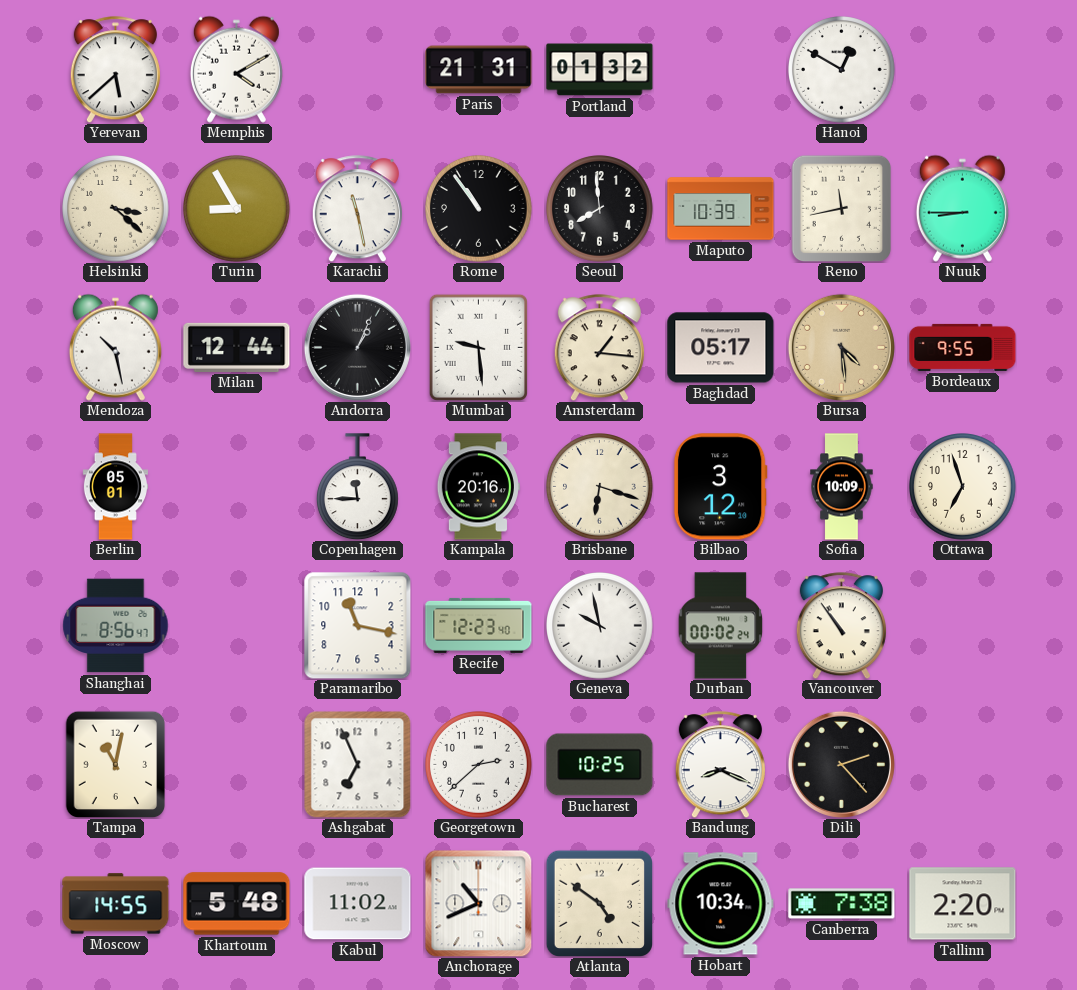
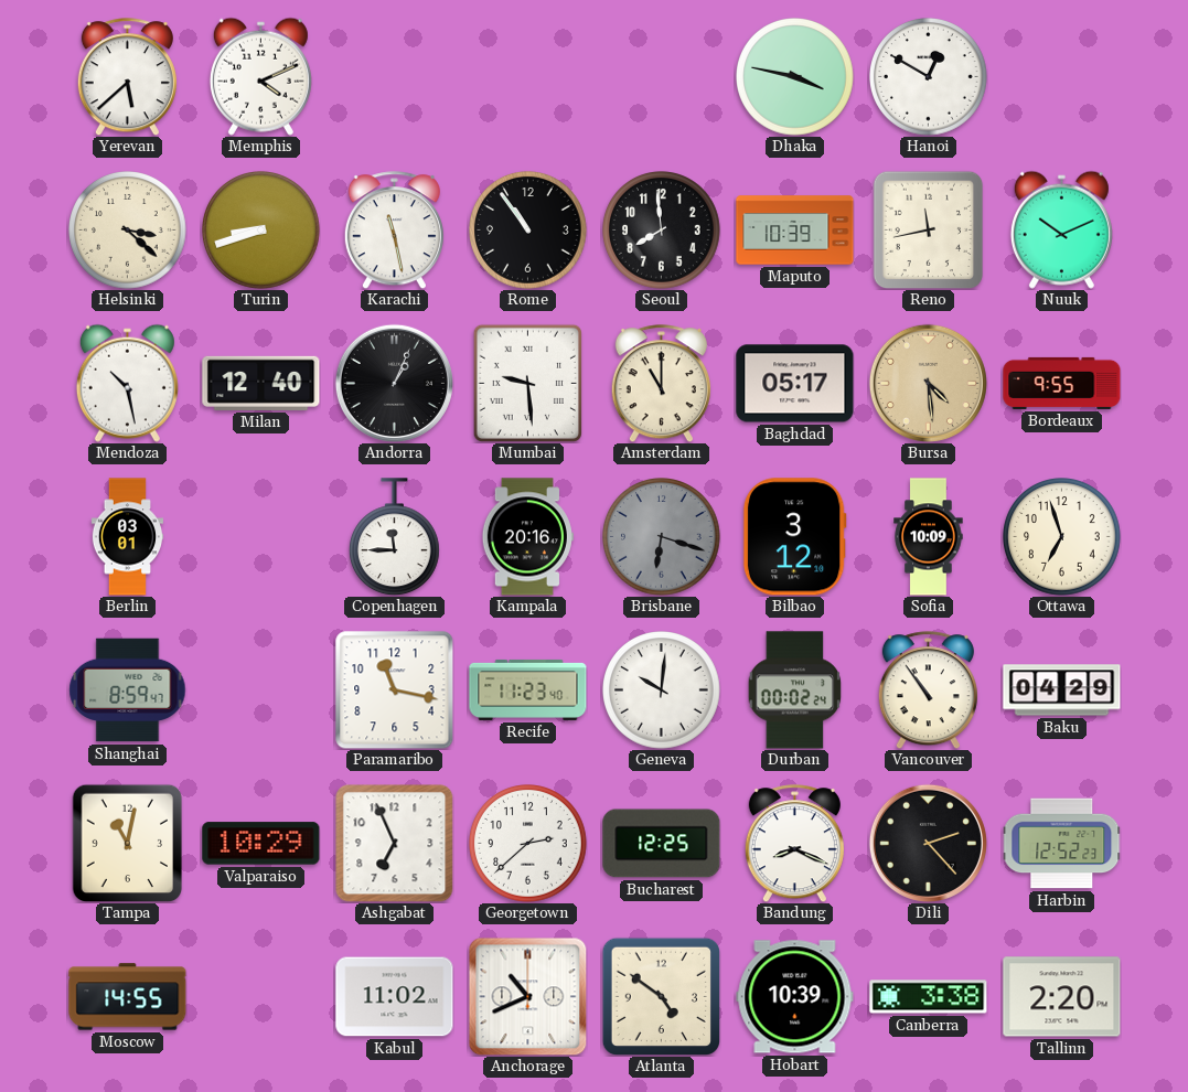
Memphis: 4:10 -> 4:11 (260, 76)
Paris: 21:31 -> none (479, 70)
Portland: 01:32 -> none (600, 70)
Dhaka: none -> 3:47 (795, 77)
Turin: 8:55 -> 8:42 (261, 231)
Nuuk: 8:45 -> 10:11 (1061, 229)
Milan: 12:44 -> 12:40 (261, 383)
Amsterdam: 1:16 -> 11:00 (661, 384)
Berlin: 05:01 -> 03:01 (127, 537)
Brisbane dial: cream -> grey (662, 537)
Shanghai: 8:56 -> 8:59 (128, 690)
Recife: 12:23 -> 11:23 (528, 689)
Geneva: 9:58 -> 10:01 (662, 690)
Baku: none -> 04:29 (1062, 690)
Valparaiso: none -> 10:29 (261, 844)
Bucharest: 10:25 -> 12:25 (662, 844)
Harbin: none -> 12:52 (1061, 844)
Khartoum: 5:48 -> none (237, 904)
Hobart: 10:34 -> 10:39 (795, 997)
Canberra: 7:38 -> 3:38 (929, 997)
